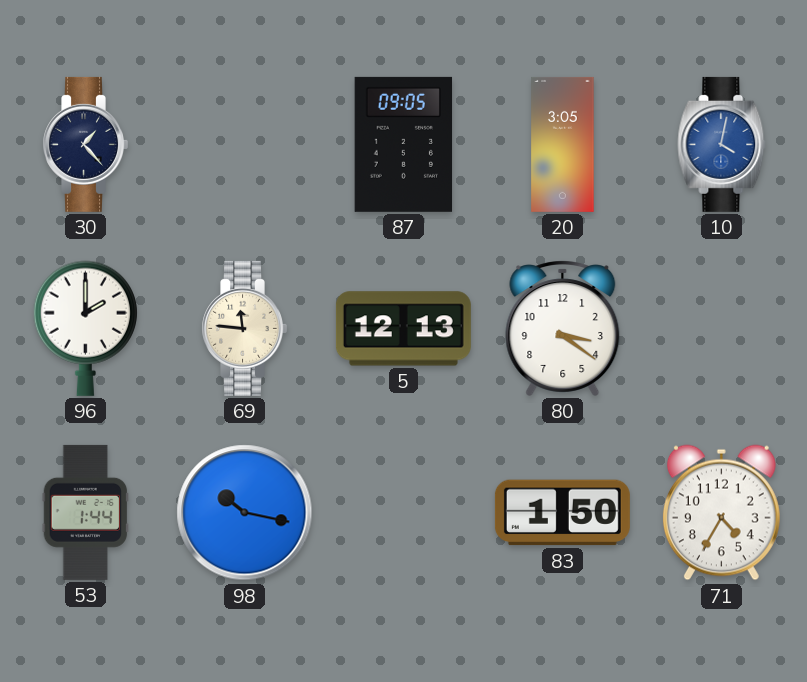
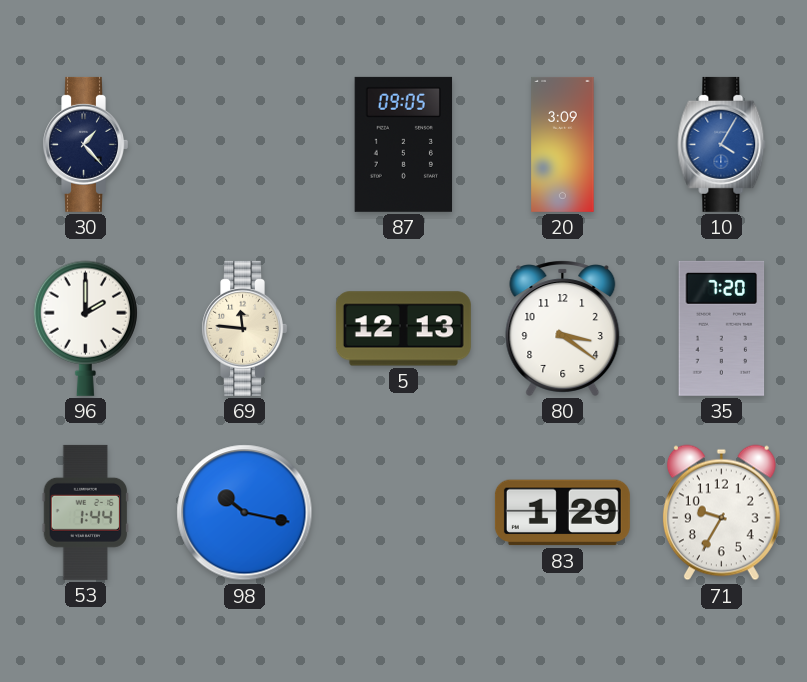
20: 3:05 -> 3:09 (563, 144)
10: 4:02 -> 4:05 (722, 144)
35: none -> 7:20 (722, 328)
83: 1:50 -> 1:29 (562, 513)
71: 4:35 -> 9:35 (721, 513)
